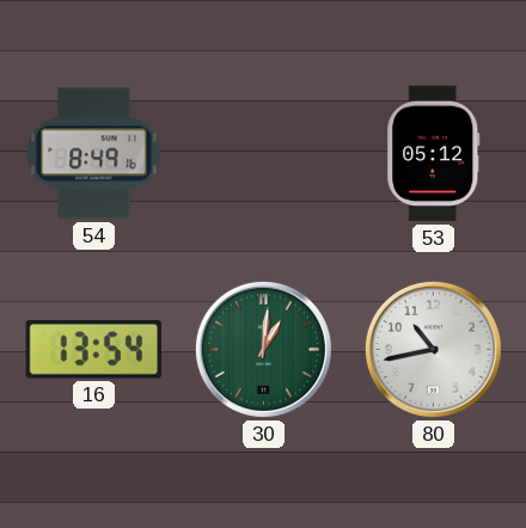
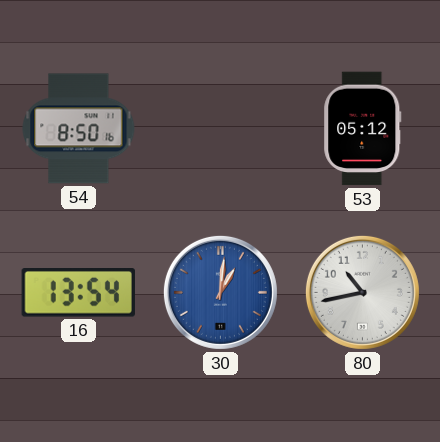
54: 8:49 -> 8:50 (79, 129)
30 dial: green -> blue (220, 292)
